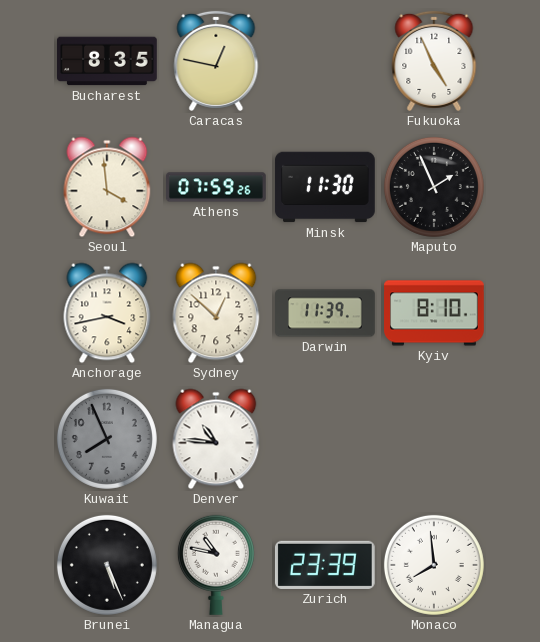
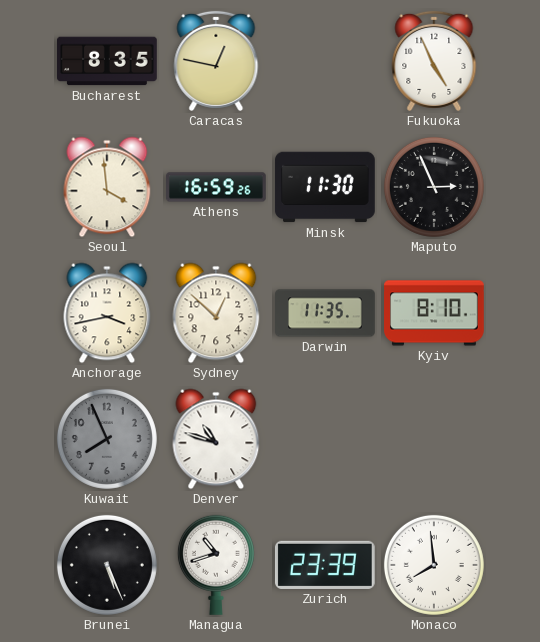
Athens: 07:59 -> 16:59 (216, 187)
Maputo: 1:56 -> 2:56 (434, 187)
Darwin: 11:39 -> 11:35 (325, 313)
Denver: 10:46 -> 10:48 (216, 439)
Managua: 10:47 -> 10:42 (216, 565)
